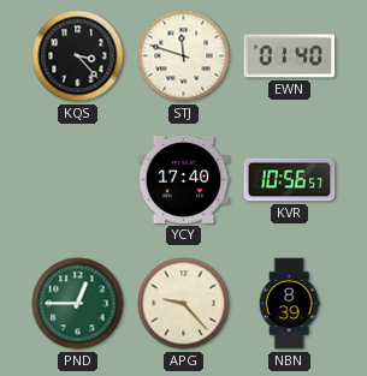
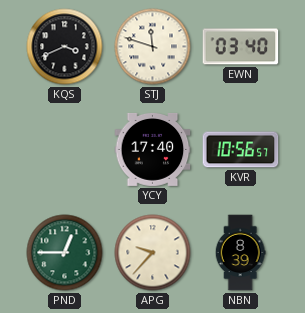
KQS: 3:23 -> 3:41 (65, 47)
EWN: 01:40 -> 03:40 (241, 47)
APG: 9:23 -> 9:37 (153, 253)
